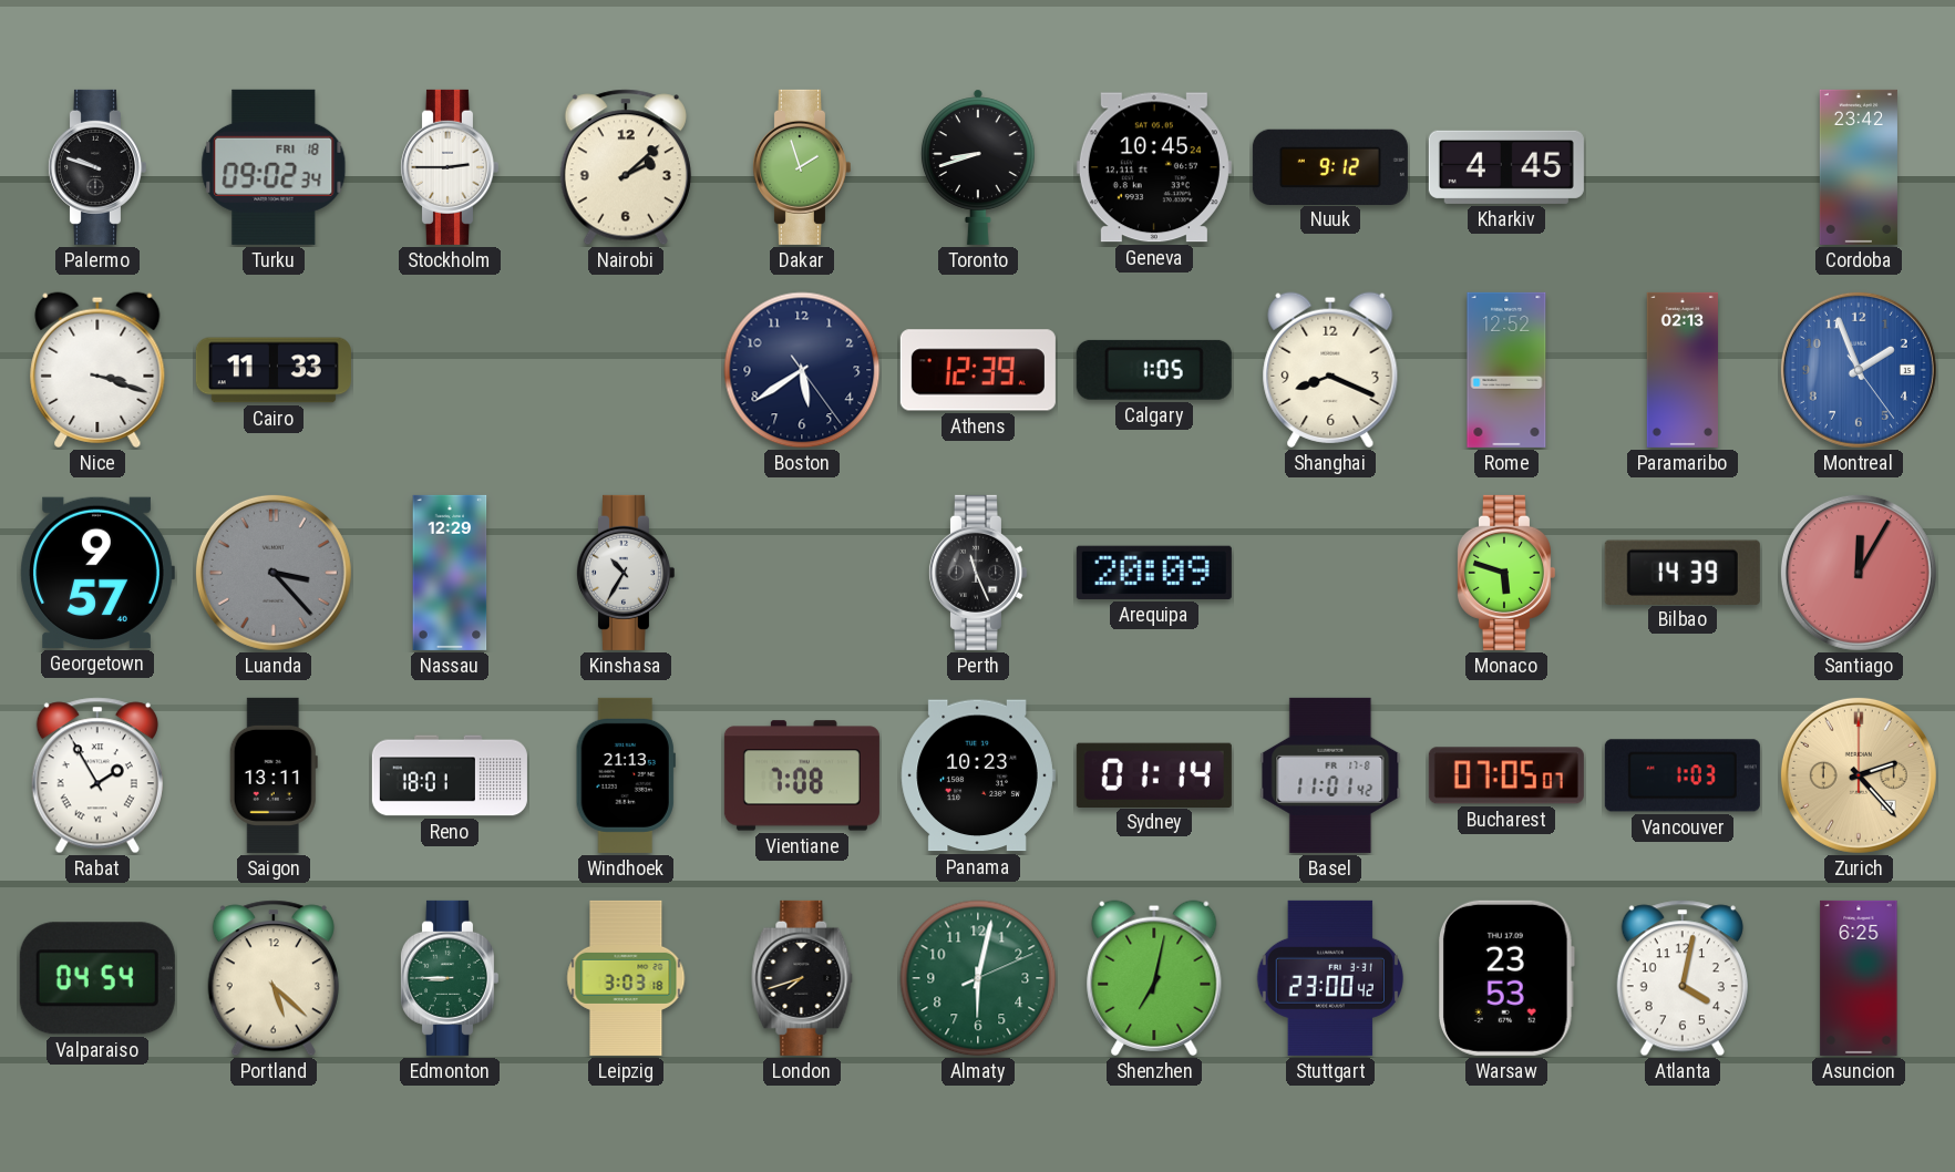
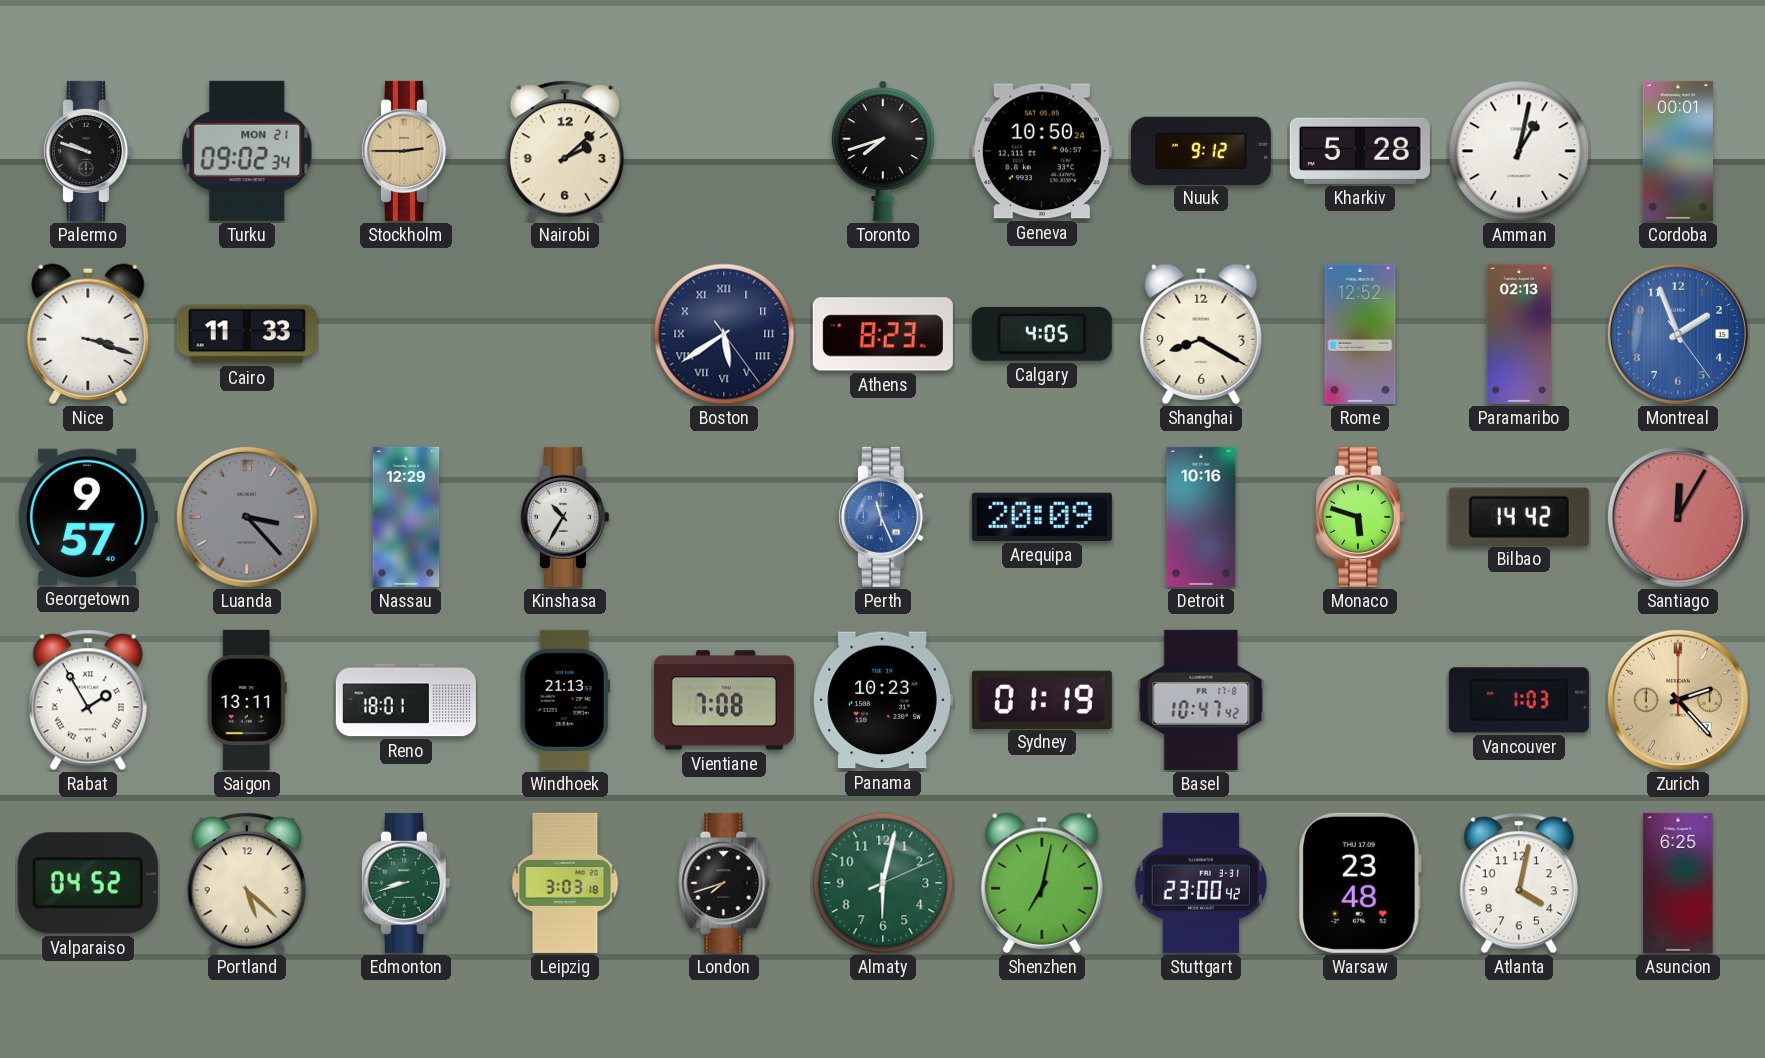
Turku date: FRI 18 -> MON 21 (247, 151)
Stockholm dial: white -> champagne (405, 151)
Dakar: 1:57 -> none (801, 167)
Toronto: 8:42 -> 7:42 (883, 151)
Geneva: 10:45 -> 10:50 (1042, 151)
Kharkiv: 4:45 -> 5:28 (1360, 151)
Amman: none -> 1:02 (1519, 151)
Cordoba: 23:42 -> 00:01 (1678, 151)
Boston numerals: Arabic -> Roman (724, 334)
Athens: 12:39 -> 8:23 (883, 334)
Calgary: 1:05 -> 4:05 (1042, 334)
Shanghai: 8:19 -> 8:20 (1201, 334)
Perth dial: black -> blue (882, 517)
Detroit: none -> 10:16 (1201, 517)
Bilbao: 14:39 -> 14:42 (1519, 516)
Sydney: 01:14 -> 01:19 (1042, 699)
Basel: 11:01 -> 10:47 (1201, 700)
Bucharest: 07:05 -> none (1506, 775)
Valparaiso: 04:54 -> 04:52 (88, 883)
Edmonton: 8:45 -> 8:42 (405, 883)
Warsaw: 23:53 -> 23:48 (1360, 883)
